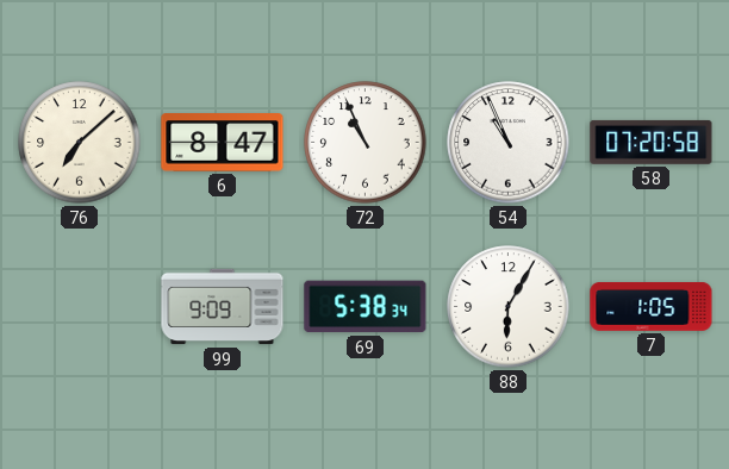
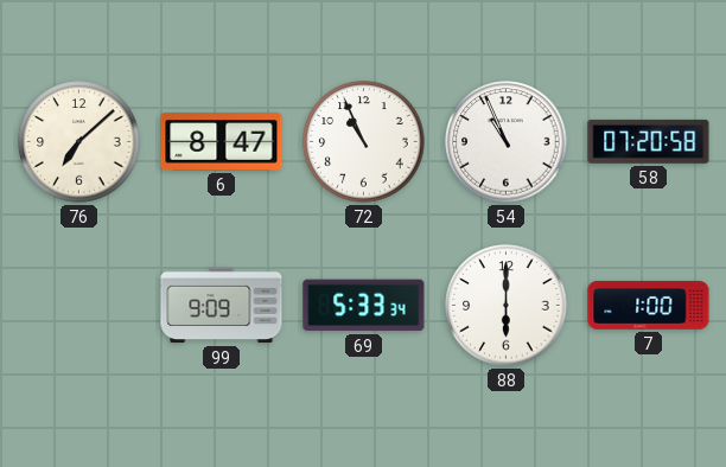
69: 5:38 -> 5:33 (364, 306)
88: 6:05 -> 6:00 (507, 306)
7: 1:05 -> 1:00 (649, 305)
